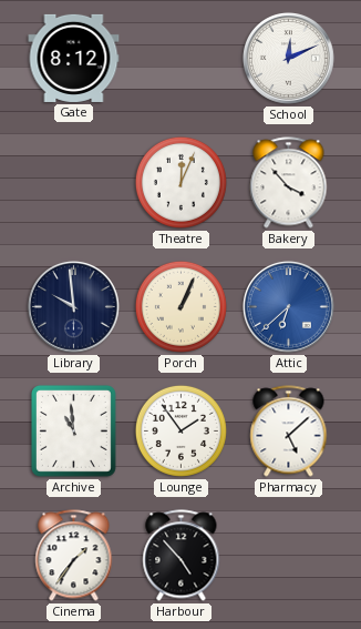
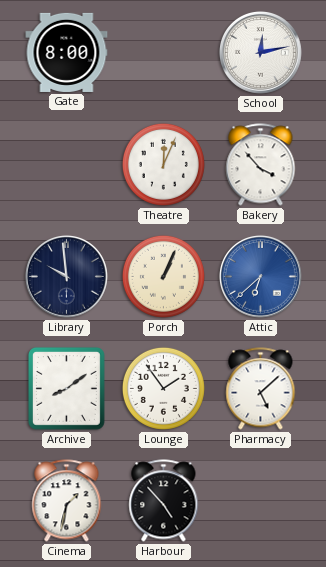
Gate: 8:12 -> 8:00 (67, 52)
School: 12:11 -> 12:13 (260, 52)
Archive: 10:59 -> 8:09 (66, 388)
Cinema: 1:36 -> 1:32 (67, 501)
